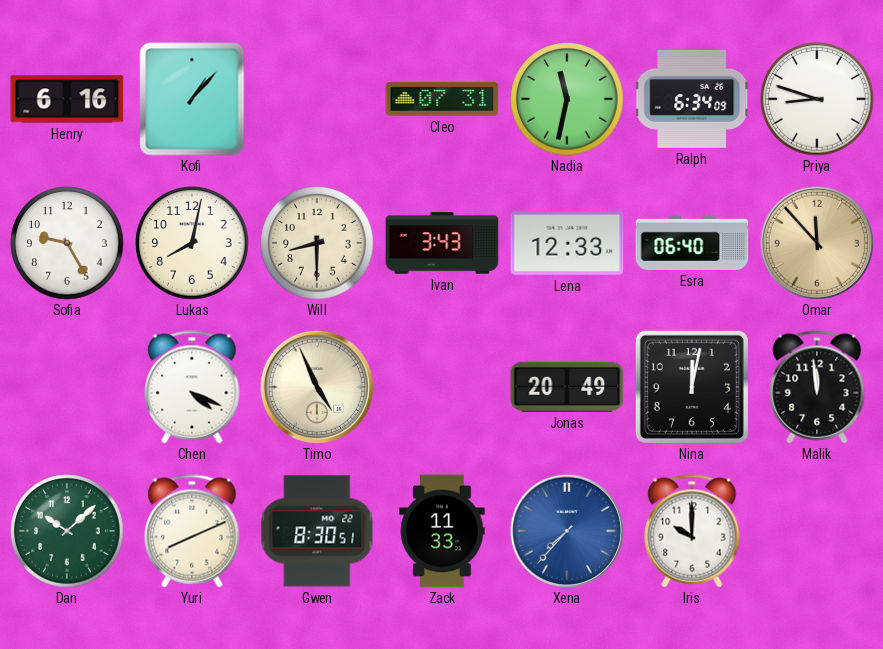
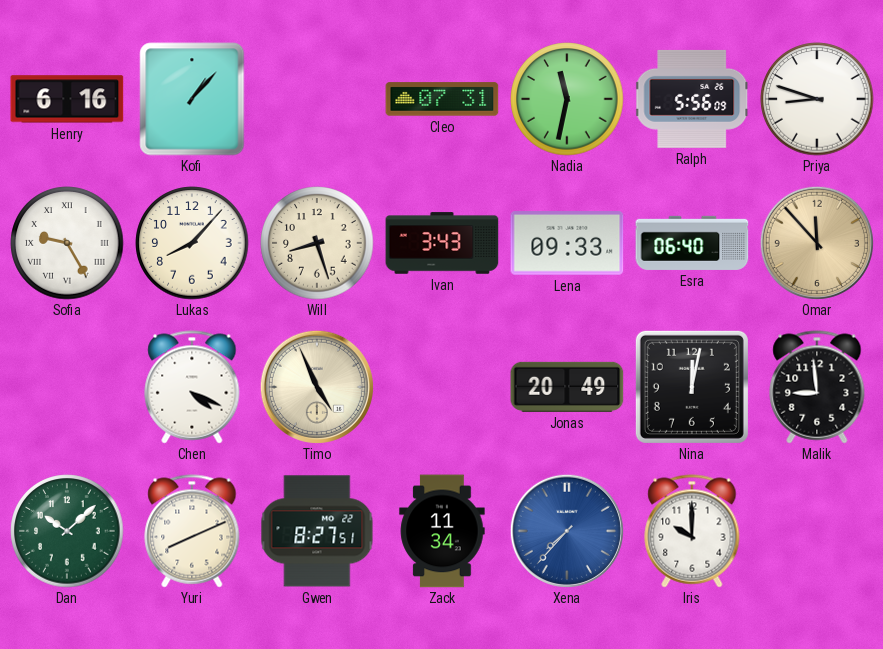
Ralph: 6:34 -> 5:56 (692, 99)
Sofia numerals: Arabic -> Roman (67, 243)
Lukas: 8:02 -> 8:07 (192, 243)
Will: 8:30 -> 8:27 (317, 243)
Lena: 12:33 -> 09:33 (567, 244)
Malik: 11:59 -> 8:59 (817, 387)
Gwen: 8:30 -> 8:27 (317, 531)
Zack: 11:33 -> 11:34 (442, 531)
